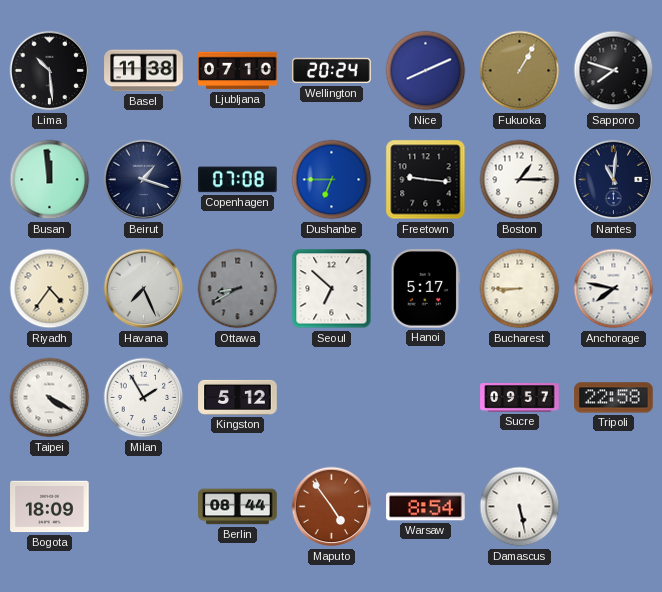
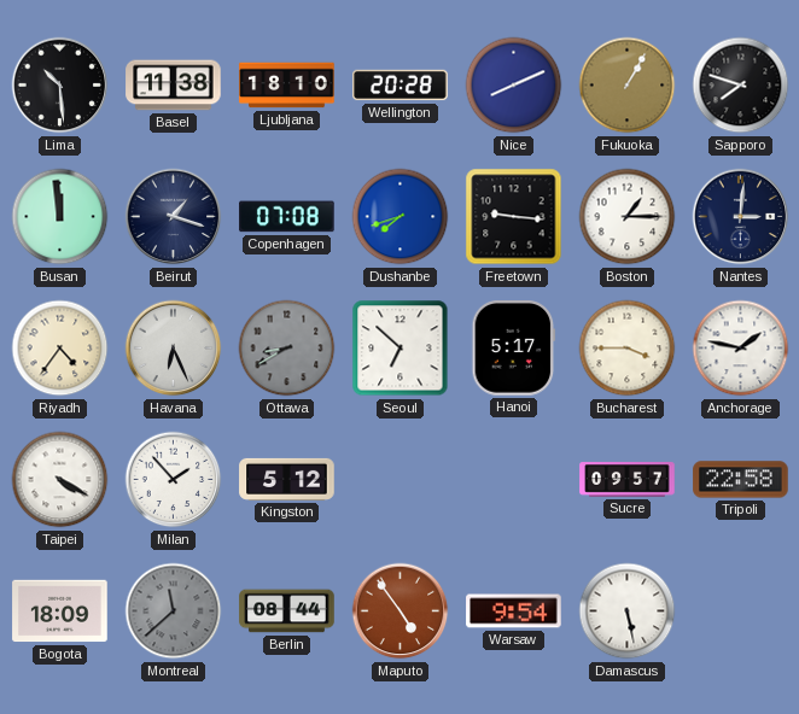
Ljubljana: 07:10 -> 18:10 (287, 86)
Wellington: 20:24 -> 20:28 (401, 86)
Dushanbe: 6:45 -> 7:42 (401, 217)
Nantes: 11:01 -> 3:01 (741, 217)
Havana: 7:26 -> 6:26 (174, 349)
Bucharest: 8:45 -> 3:45 (628, 349)
Anchorage: 7:47 -> 1:47 (741, 349)
Milan: 1:55 -> 1:53 (174, 480)
Montreal: none -> 11:38 (174, 611)
Warsaw: 8:54 -> 9:54 (514, 611)
